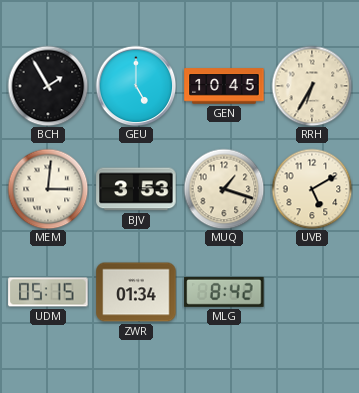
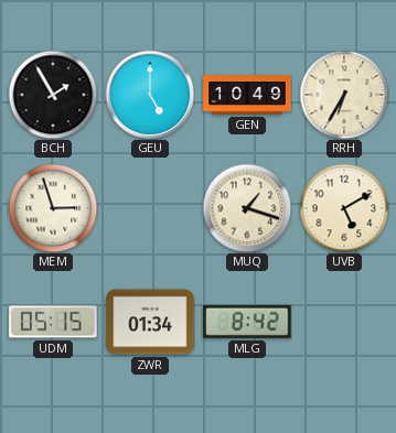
GEN: 10:45 -> 10:49 (247, 95)
MEM: 3:01 -> 2:57 (53, 208)
BJV: 3:53 -> none (136, 189)
